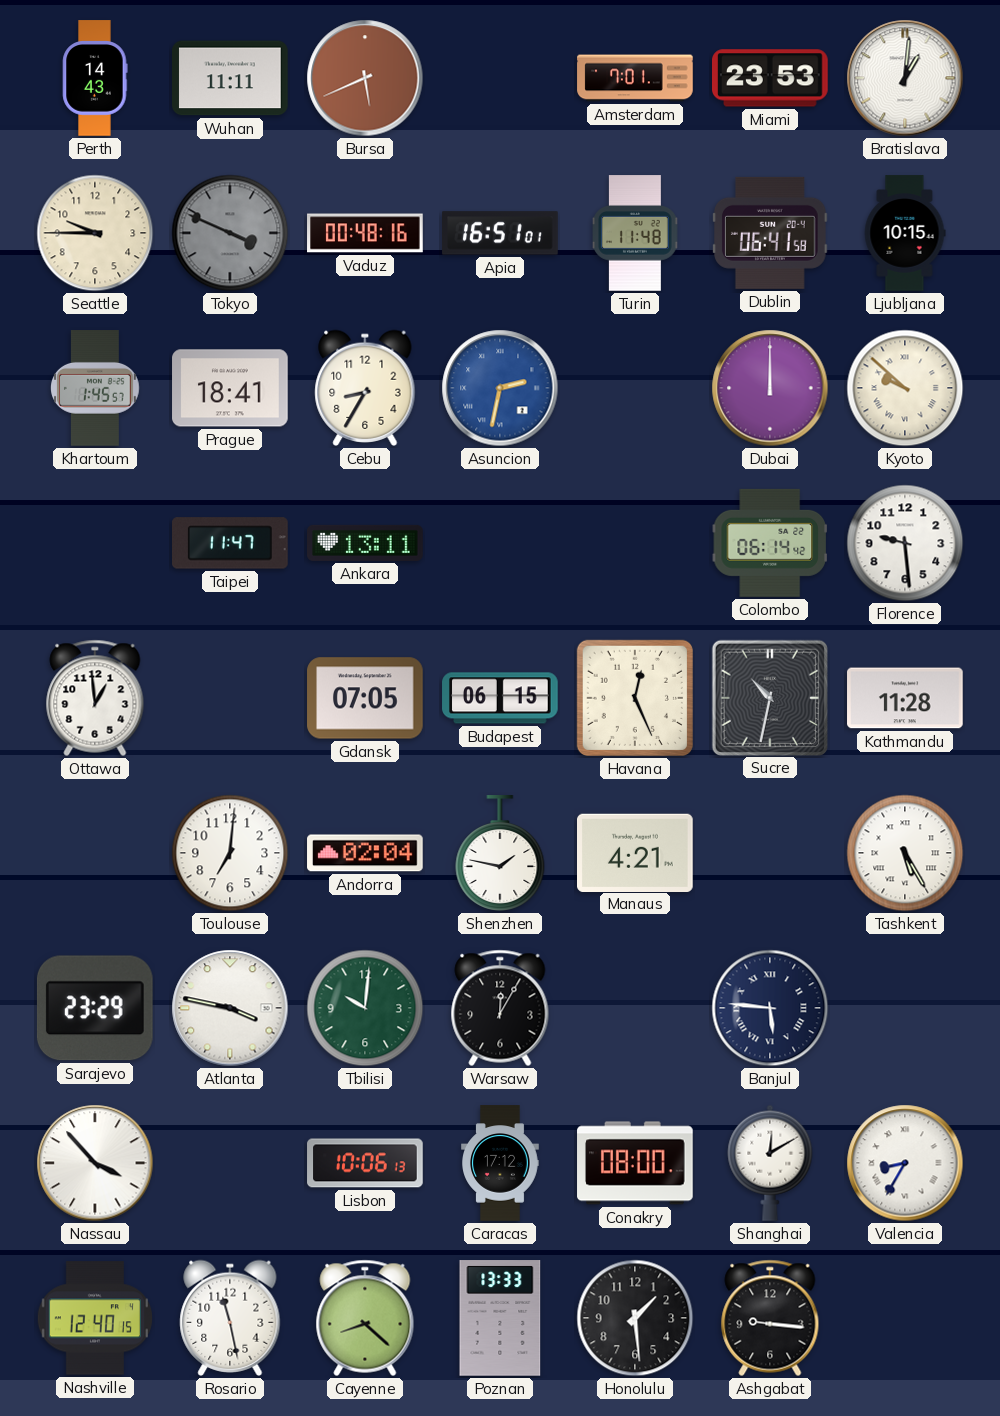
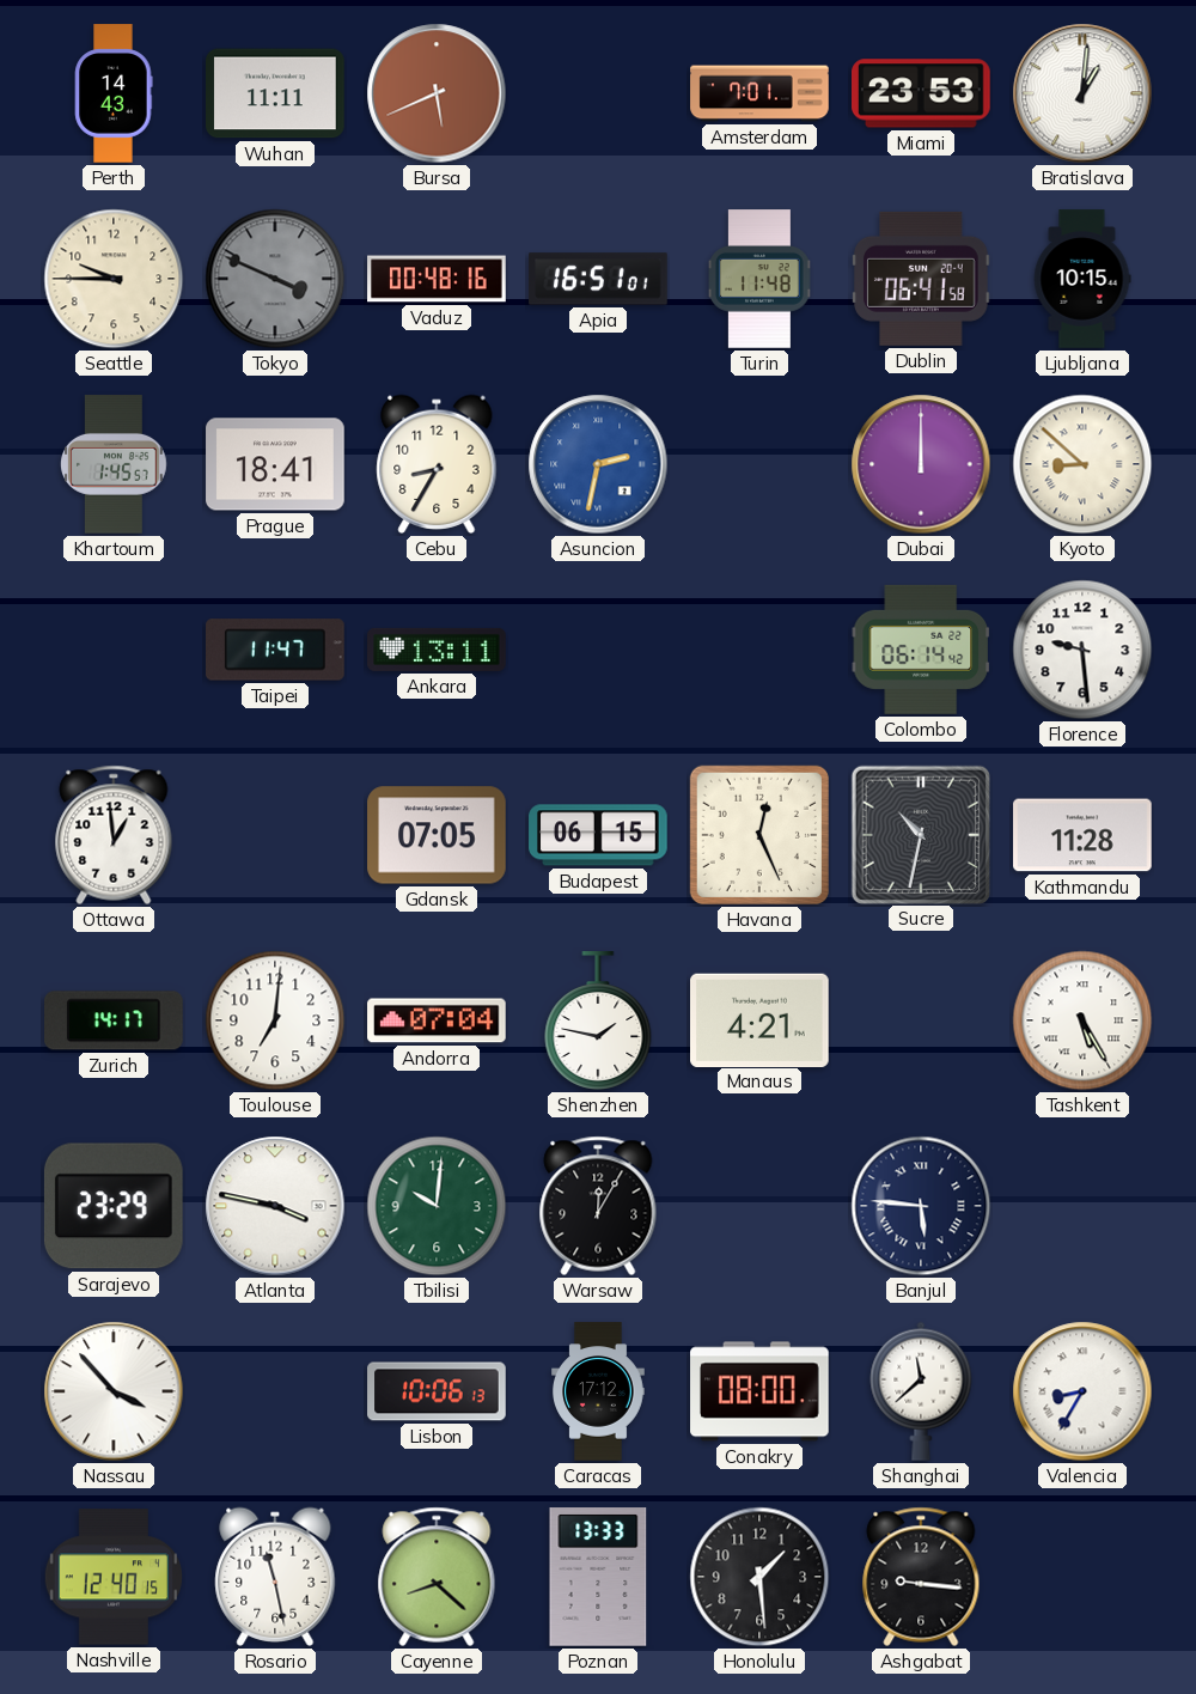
Kyoto: 9:52 -> 8:52 (1082, 464)
Zurich: none -> 14:17 (115, 1020)
Andorra: 02:04 -> 07:04 (437, 1020)
Shanghai: 12:10 -> 11:38 (921, 1391)
